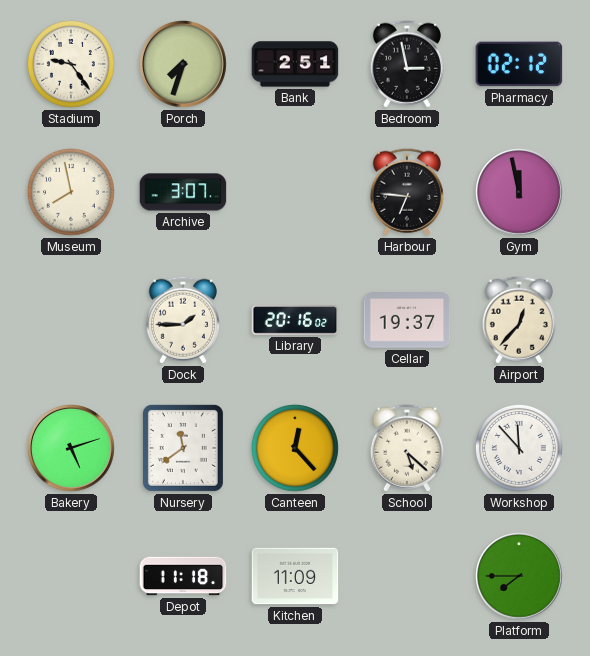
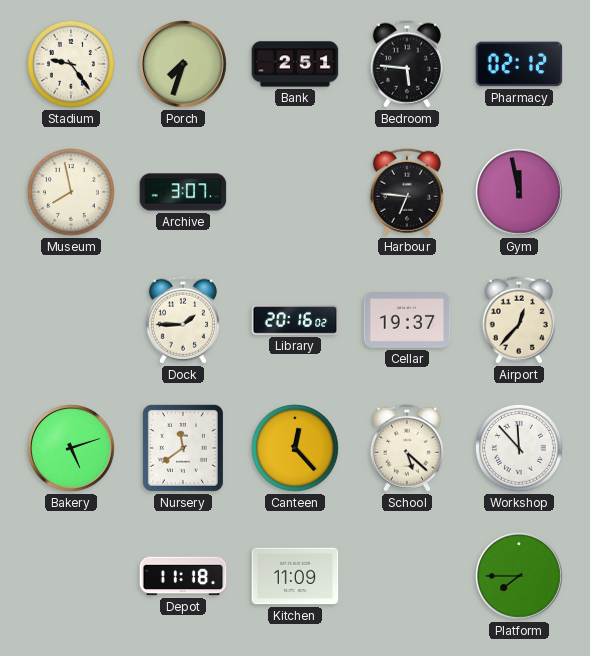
Bedroom: 2:58 -> 5:46 (407, 64)
